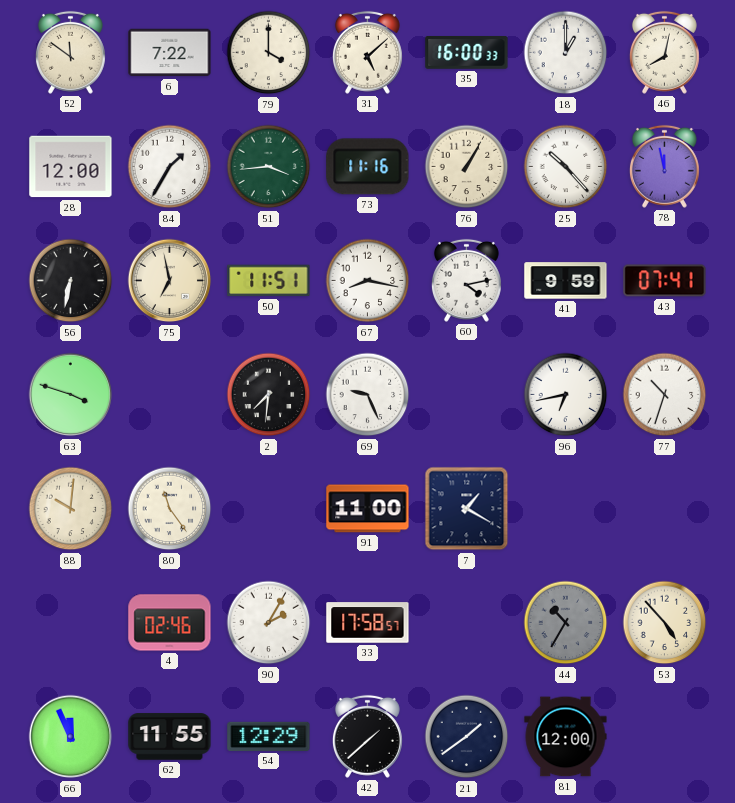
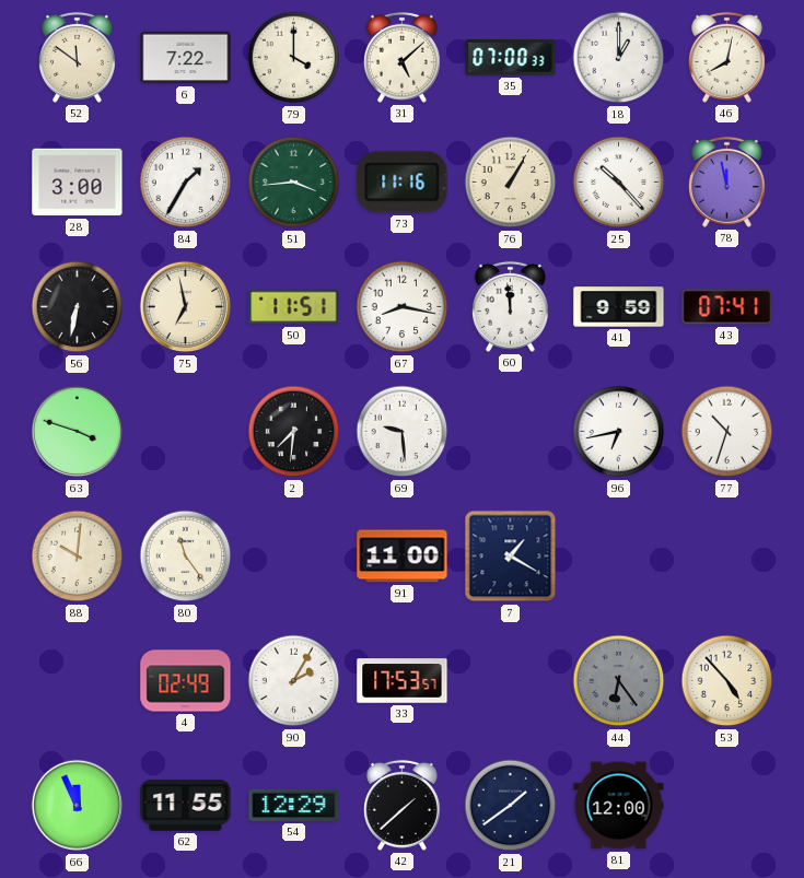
35: 16:00 -> 07:00 (511, 58)
28: 12:00 -> 3:00 (78, 183)
60: 4:13 -> 11:59 (510, 306)
69: 9:26 -> 9:29 (403, 432)
4: 02:46 -> 02:49 (186, 681)
33: 17:58 -> 17:53 (403, 681)
44: 10:35 -> 6:24 (619, 681)
